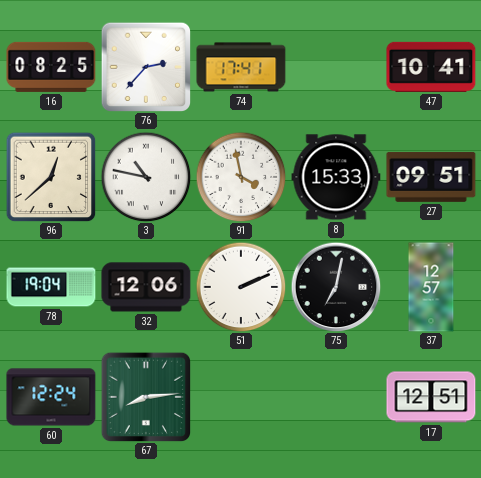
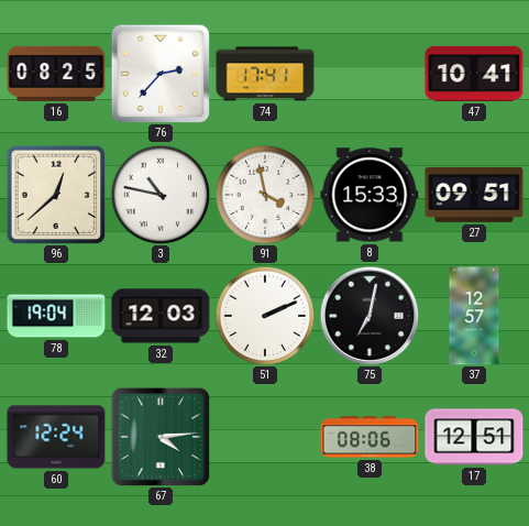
32: 12:06 -> 12:03 (161, 316)
67: 8:14 -> 4:14 (161, 437)
38: none -> 08:06 (370, 437)
